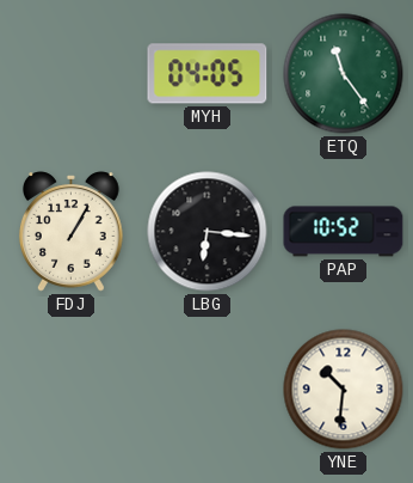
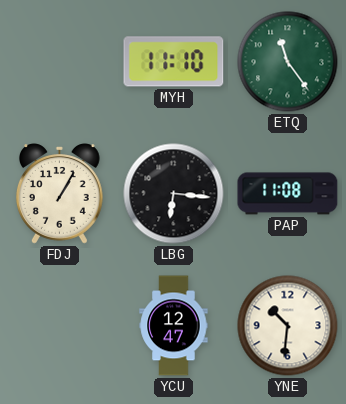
MYH: 04:05 -> 11:10 (174, 62)
PAP: 10:52 -> 11:08 (288, 194)
YCU: none -> 12:47 (174, 326)
